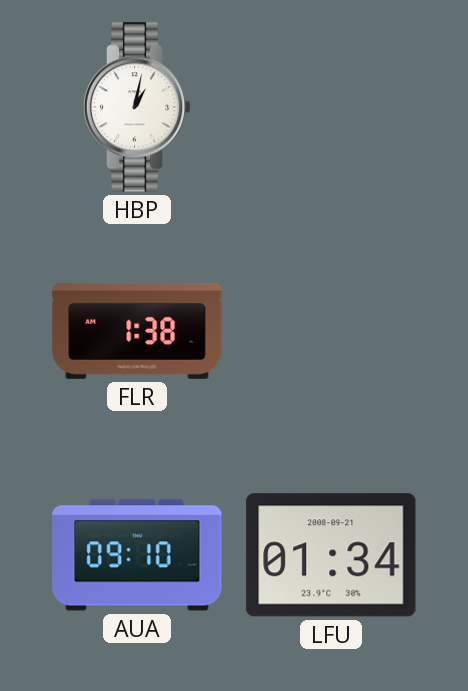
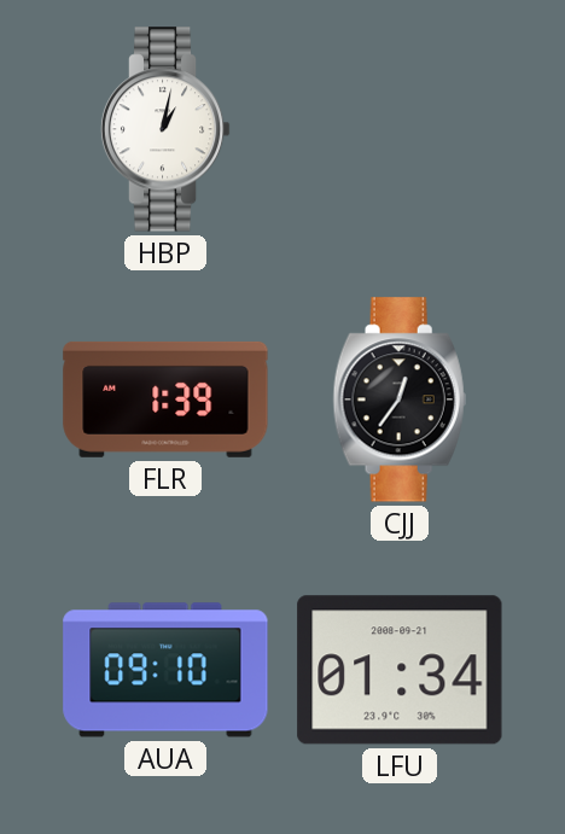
FLR: 1:38 -> 1:39 (165, 399)
CJJ: none -> 12:36 (400, 399)
